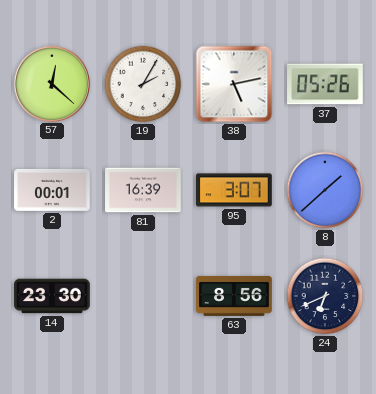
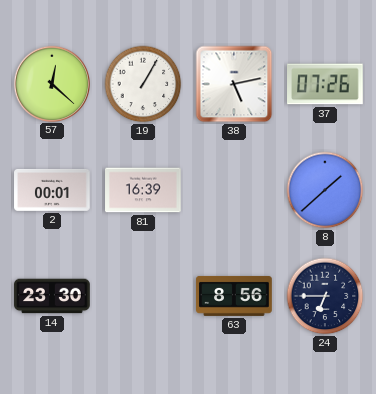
19: 2:05 -> 1:05 (143, 84)
37: 05:26 -> 07:26 (325, 84)
95: 3:07 -> none (234, 190)
24: 6:41 -> 6:45 (325, 296)
